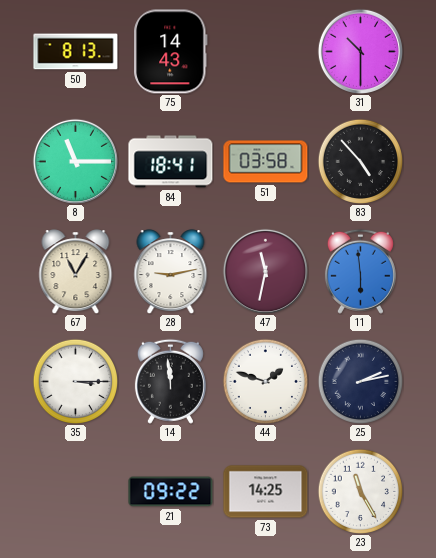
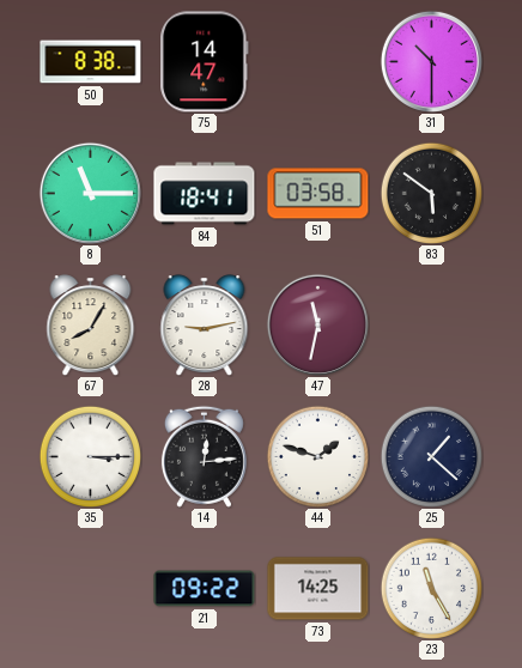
50: 8:13 -> 8:38 (91, 62)
75: 14:43 -> 14:47 (205, 62)
83: 4:53 -> 5:51 (431, 193)
67: 11:05 -> 8:05 (91, 326)
11: 5:59 -> none (360, 271)
14: 11:59 -> 12:14 (204, 456)
25: 2:13 -> 1:22 (431, 456)
